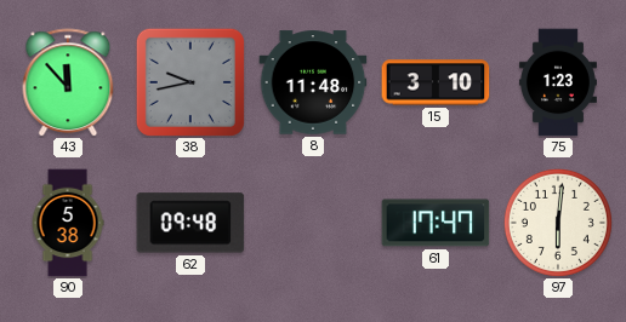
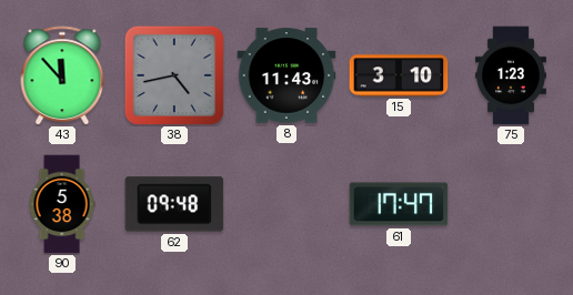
38: 9:43 -> 4:43 (174, 75)
8: 11:48 -> 11:43 (286, 75)
97: 6:01 -> none (558, 223)
